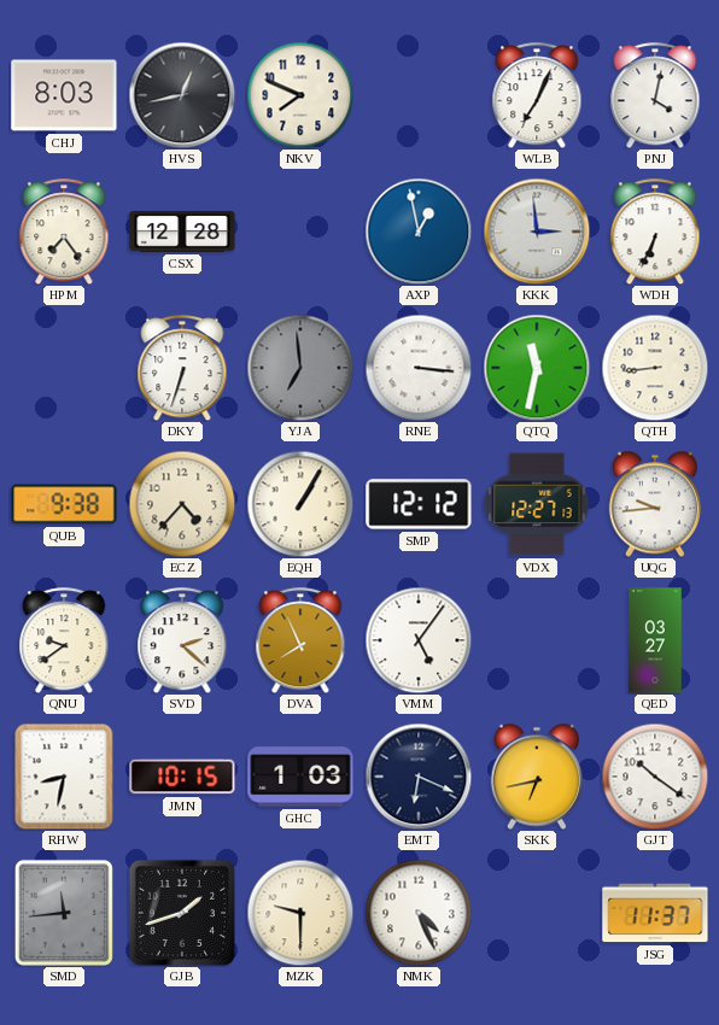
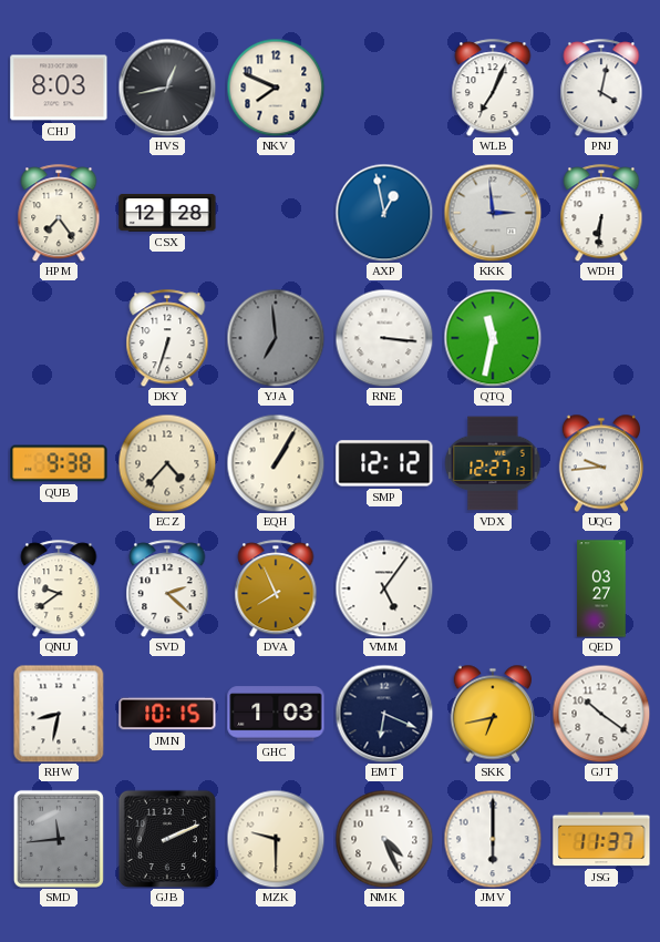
WDH: 6:34 -> 6:31 (601, 213)
QTH: 8:44 -> none (655, 368)
GJB: 1:42 -> 2:11 (166, 838)
JMV: none -> 6:00 (493, 839)
